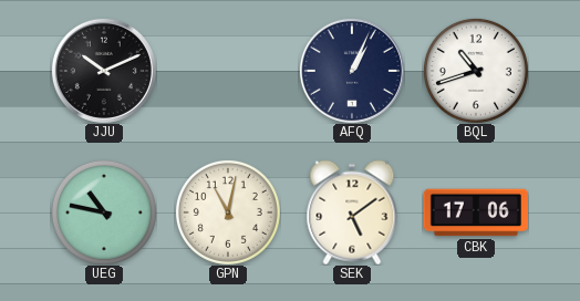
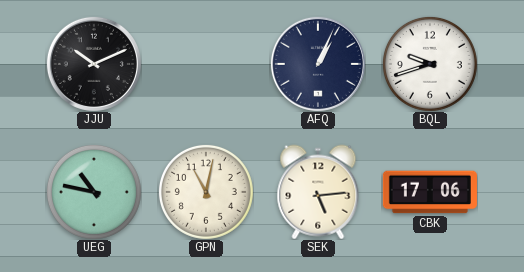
BQL: 10:42 -> 9:42 (430, 64)
SEK: 5:09 -> 5:14 (318, 192)
